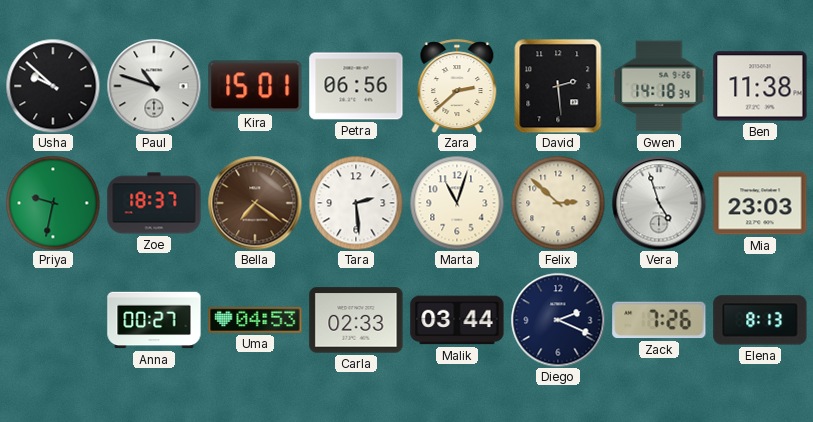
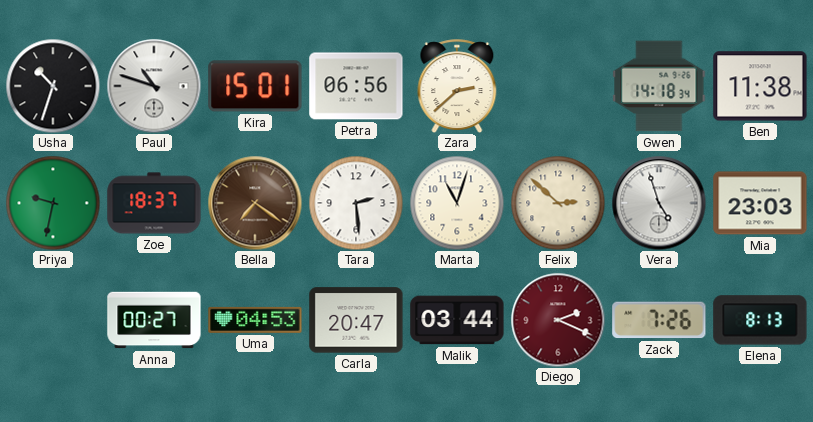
Usha: 9:52 -> 10:33 (53, 86)
David: 2:29 -> none (558, 86)
Carla: 02:33 -> 20:47 (356, 320)
Diego dial: navy -> burgundy (558, 320)
